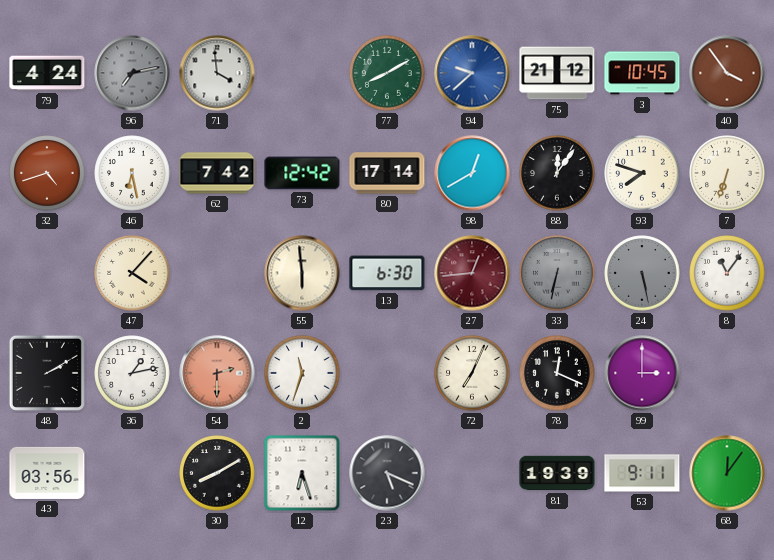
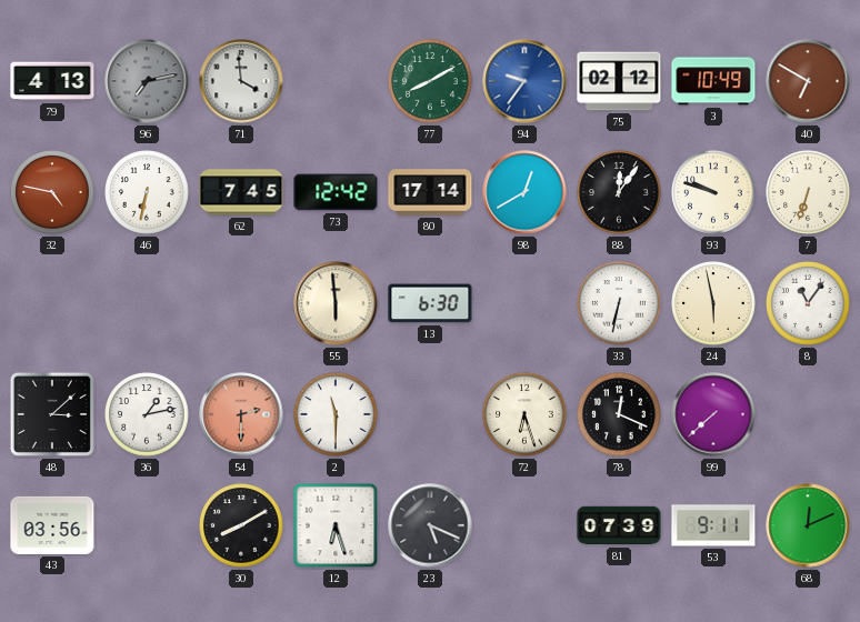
79: 4:24 -> 4:13 (52, 81)
94: 9:38 -> 9:36 (524, 81)
75: 21:12 -> 02:12 (619, 81)
3: 10:45 -> 10:49 (713, 81)
40: 3:54 -> 6:50 (808, 81)
32: 4:42 -> 4:47 (52, 192)
46: 6:28 -> 6:32 (147, 192)
62: 7:42 -> 7:45 (241, 192)
93: 7:48 -> 9:48 (713, 192)
47: 4:07 -> none (132, 273)
27: 12:44 -> none (472, 273)
33 dial: grey -> white (619, 303)
24: 5:28 -> 5:58 (713, 303)
24 dial: grey -> cream (713, 303)
48: 2:10 -> 3:08 (52, 414)
2: 11:33 -> 11:30 (336, 414)
72: 7:04 -> 6:27 (524, 414)
99: 3:00 -> 7:38 (713, 414)
81: 19:39 -> 07:39 (619, 525)
68: 12:06 -> 12:11 (808, 525)
